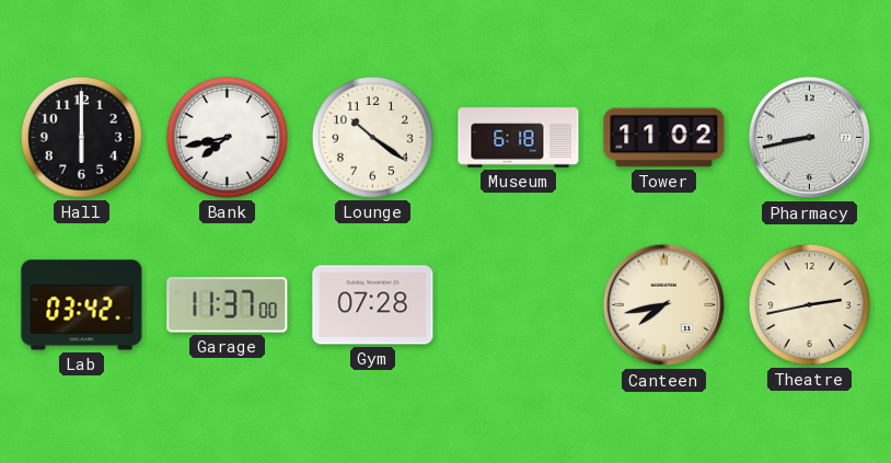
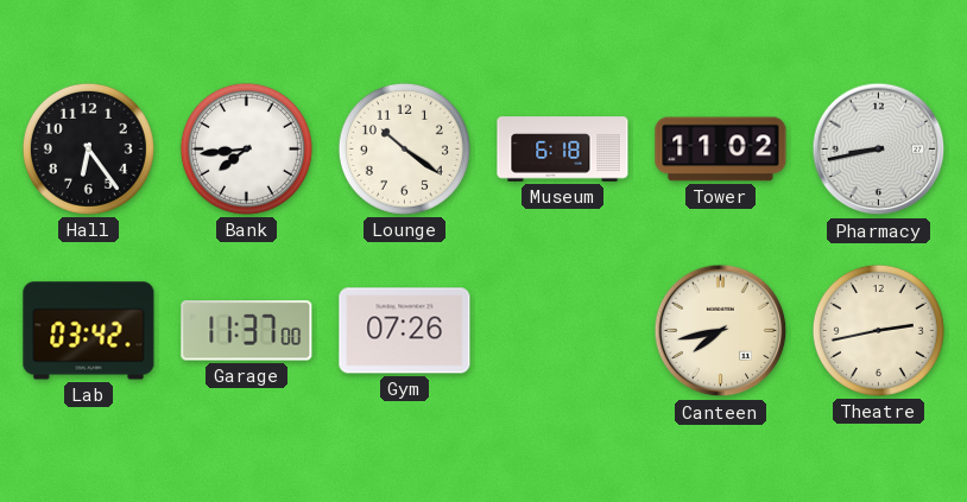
Hall: 6:00 -> 6:24 (88, 148)
Bank: 7:43 -> 7:44 (246, 148)
Gym: 07:28 -> 07:26 (405, 331)
